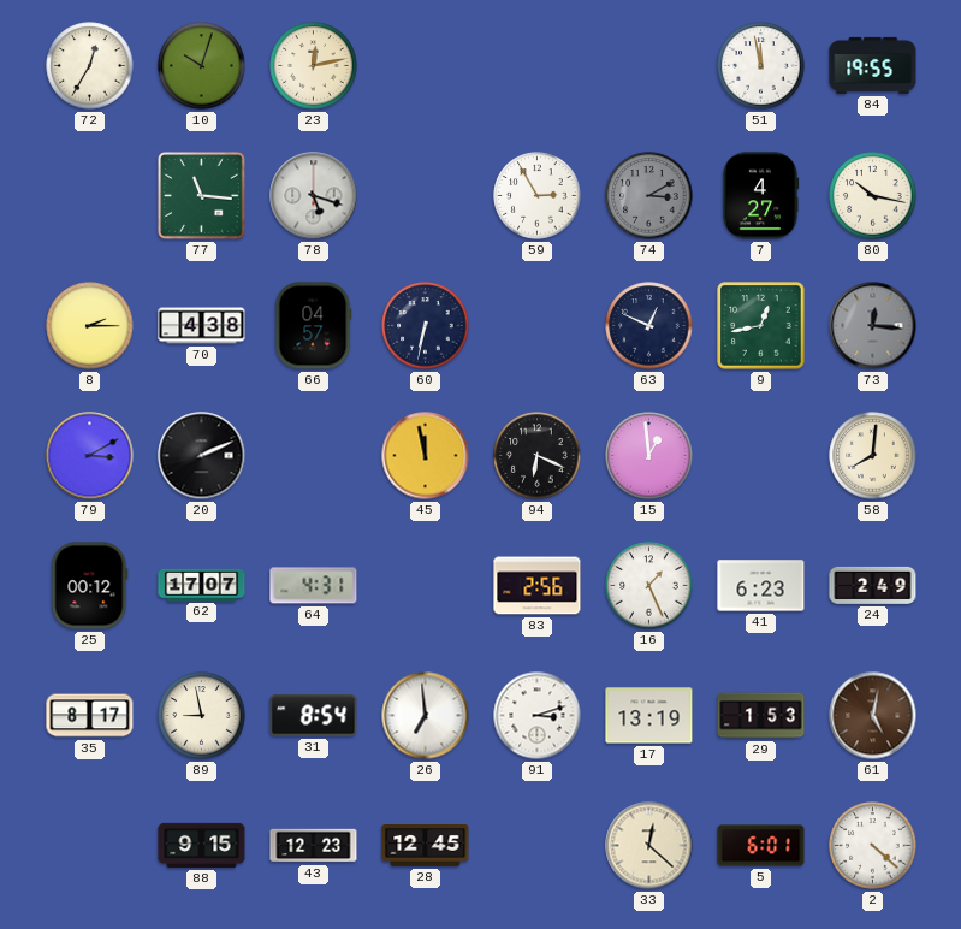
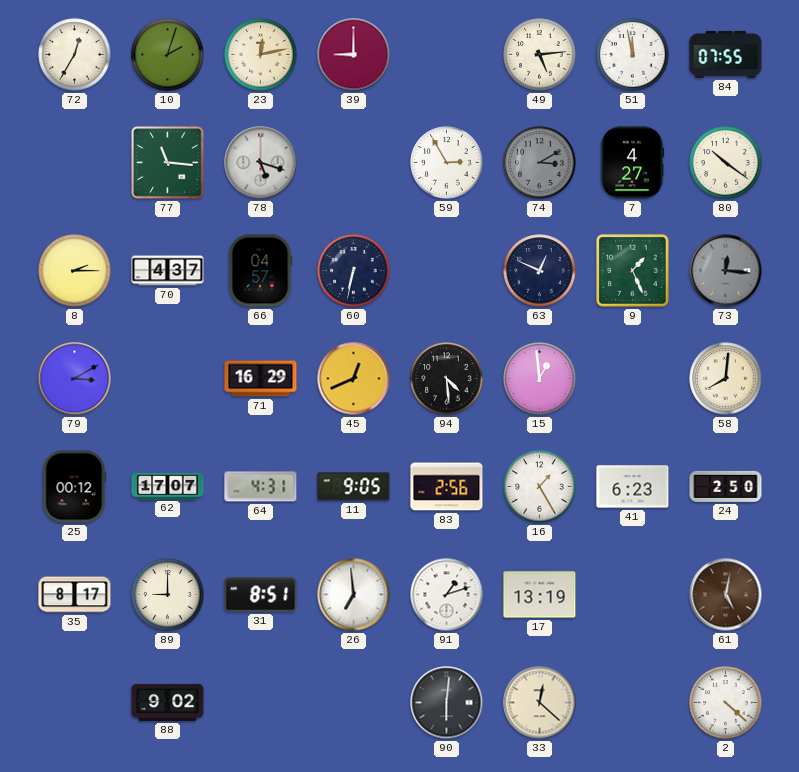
10: 10:03 -> 2:03 (168, 55)
39: none -> 9:00 (354, 55)
49: none -> 5:14 (540, 55)
84: 19:55 -> 07:55 (726, 54)
80: 10:17 -> 10:21 (726, 163)
70: 4:38 -> 4:37 (168, 271)
9: 12:43 -> 1:26 (633, 271)
20: 2:11 -> none (202, 456)
71: none -> 16:29 (261, 379)
45: 11:58 -> 12:41 (354, 379)
94: 6:19 -> 4:29 (447, 379)
11: none -> 9:05 (354, 487)
16: 1:26 -> 1:25 (540, 487)
24: 2:49 -> 2:50 (726, 486)
89: 8:58 -> 9:00 (168, 595)
31: 8:54 -> 8:51 (261, 595)
91: 3:12 -> 1:12 (447, 595)
29: 1:53 -> none (761, 716)
88: 9:15 -> 9:02 (168, 702)
43: 12:23 -> none (314, 846)
28: 12:45 -> none (426, 846)
90: none -> 6:01 (447, 703)
5: 6:01 -> none (761, 846)
